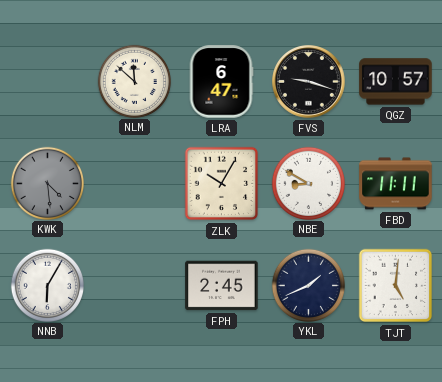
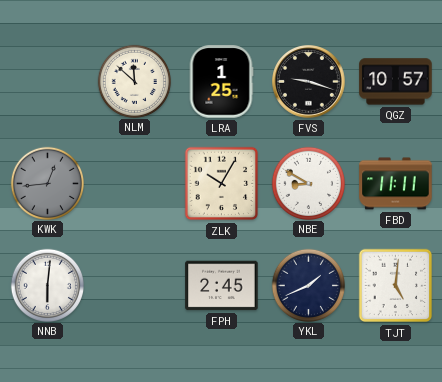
LRA: 6:47 -> 1:25 (221, 82)
KWK: 4:29 -> 12:44 (47, 183)
NNB: 6:05 -> 6:01 (47, 285)
